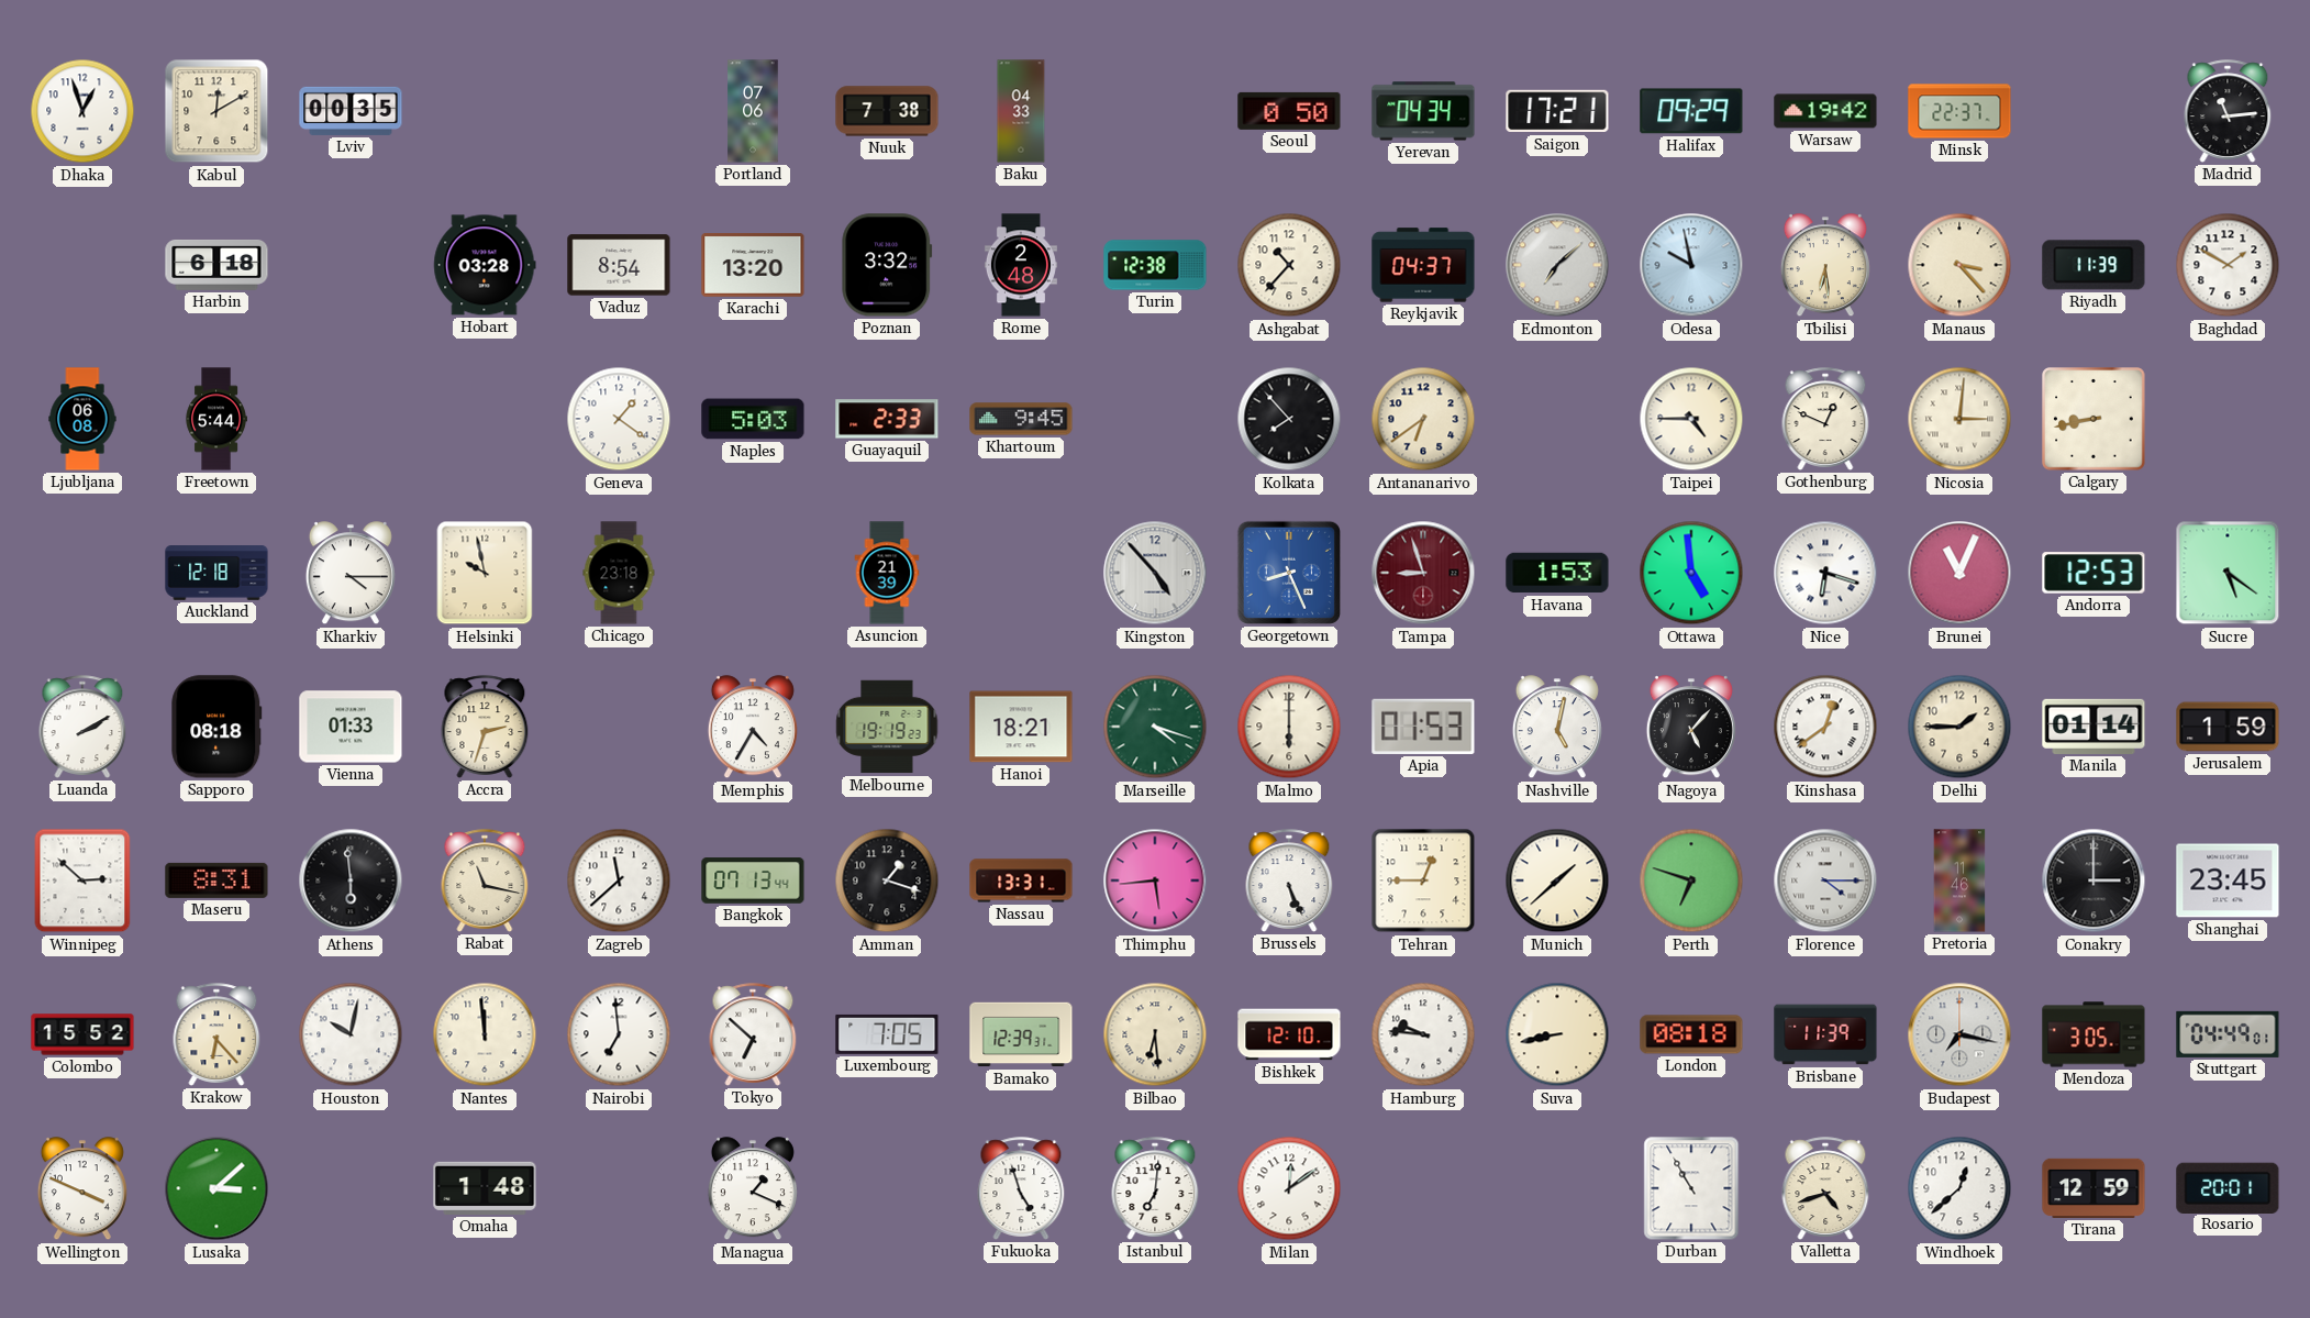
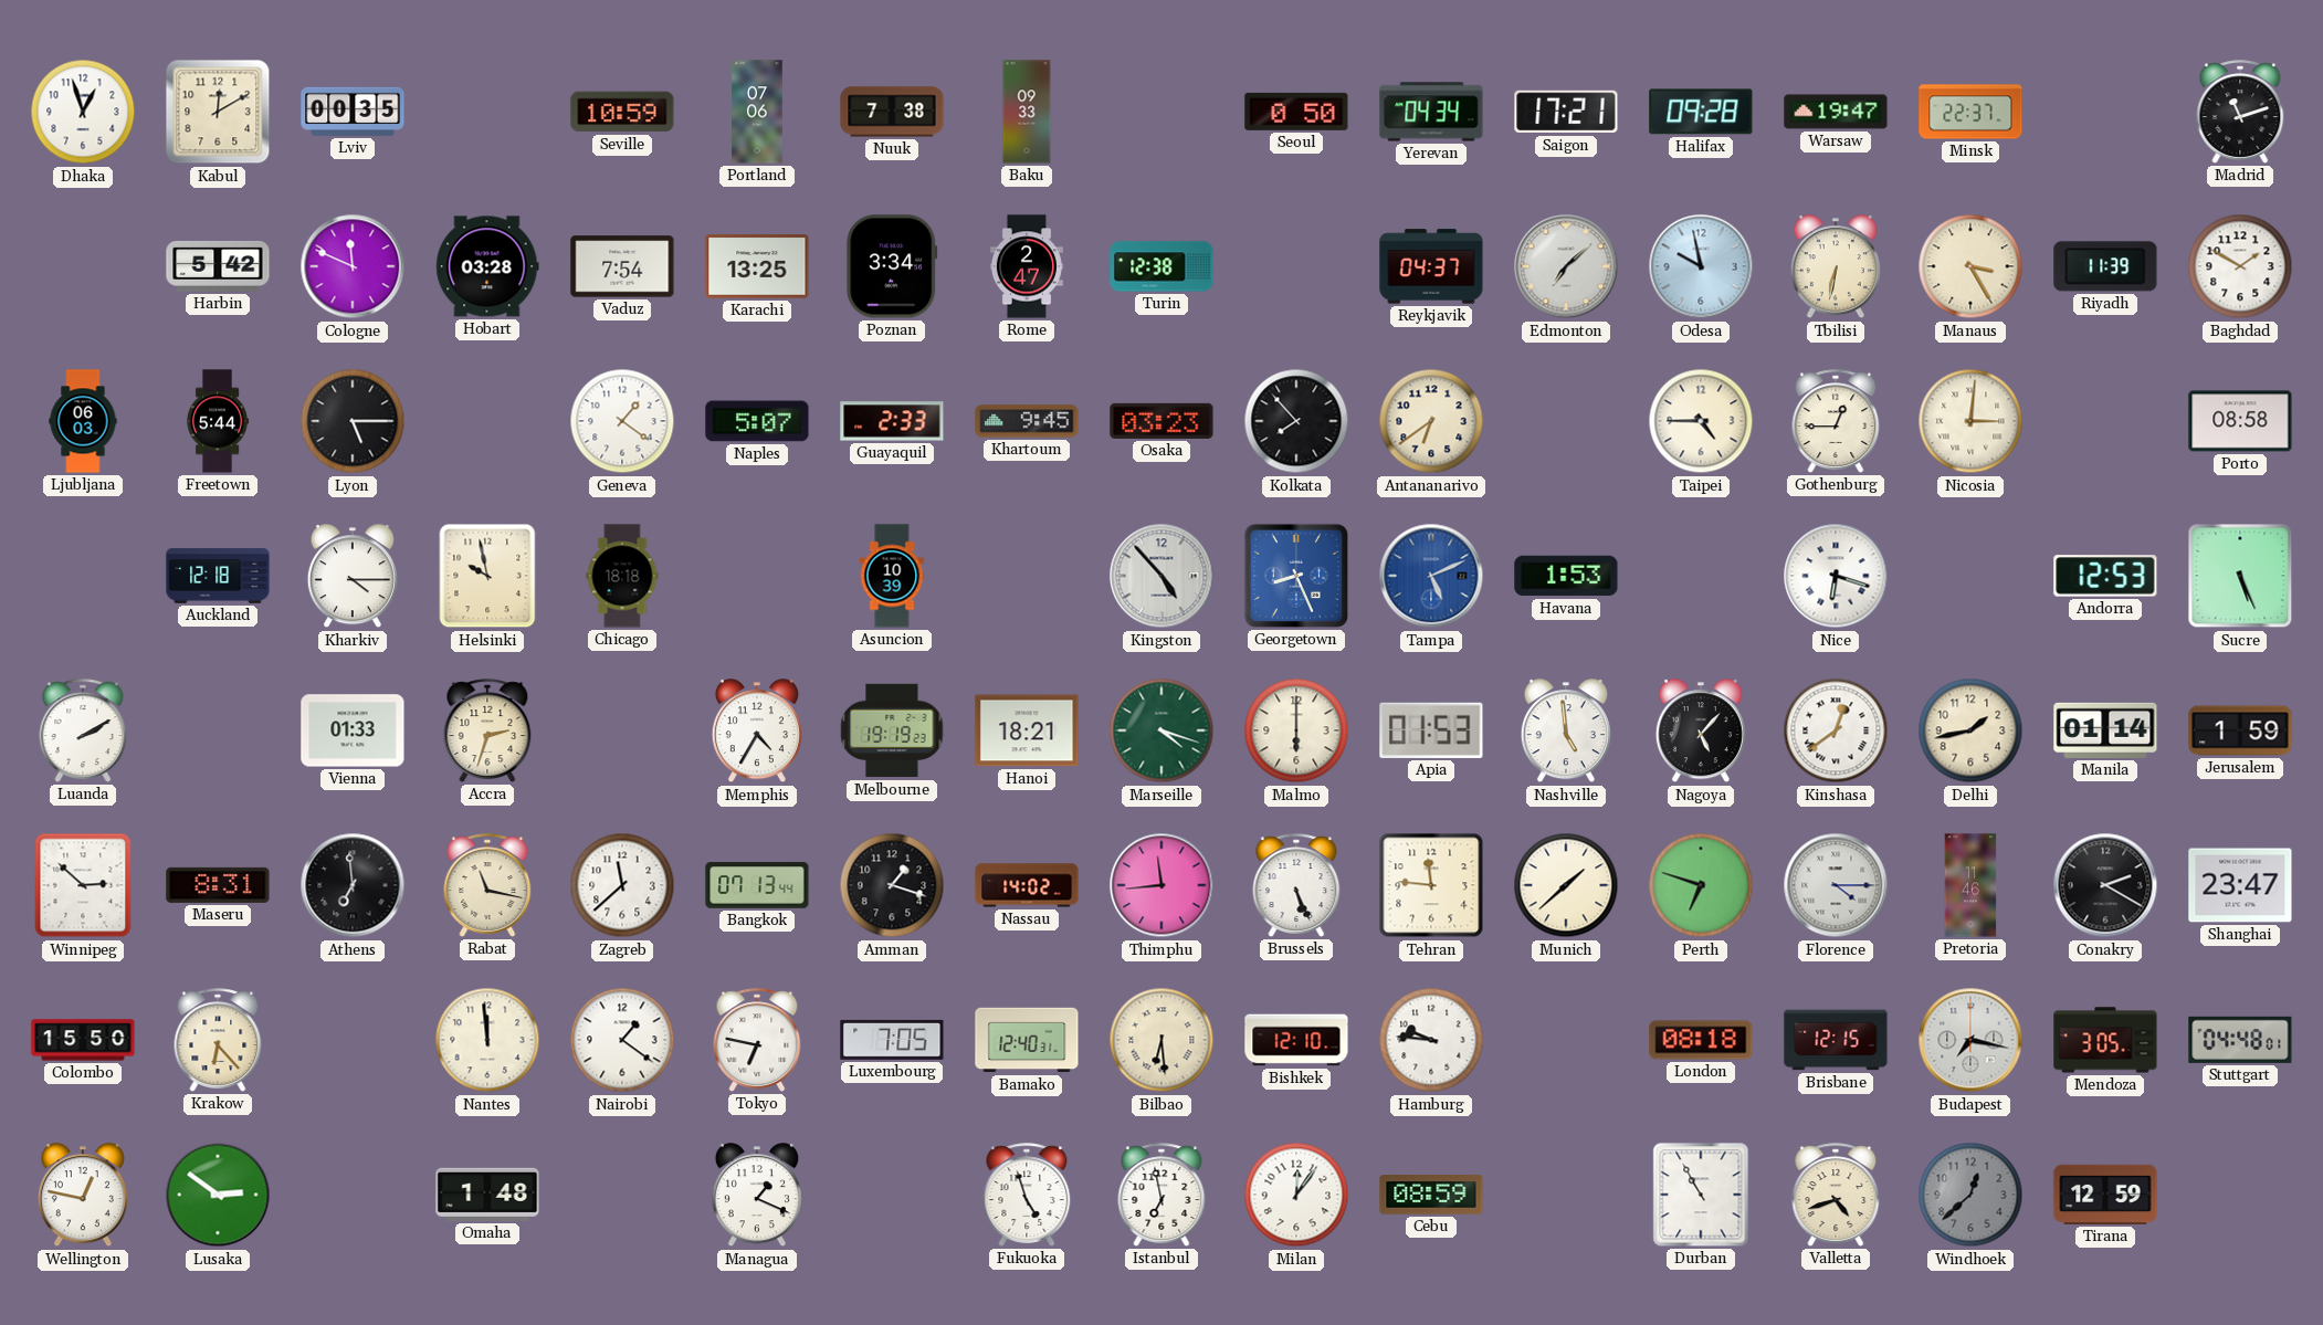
Seville: none -> 10:59 (622, 112)
Baku: 04:33 -> 09:33 (1027, 112)
Halifax: 09:29 -> 09:28 (1701, 112)
Warsaw: 19:42 -> 19:47 (1836, 112)
Madrid: 11:14 -> 11:12 (2240, 112)
Harbin: 6:18 -> 5:42 (218, 266)
Cologne: none -> 11:49 (353, 266)
Vaduz: 8:54 -> 7:54 (622, 266)
Karachi: 13:20 -> 13:25 (757, 267)
Poznan: 3:32 -> 3:34 (892, 266)
Rome: 2:48 -> 2:47 (1027, 266)
Ashgabat: 10:37 -> none (1289, 265)
Tbilisi: 6:29 -> 6:32 (1836, 267)
Manaus: 3:23 -> 3:25 (1970, 266)
Ljubljana: 06:08 -> 06:03 (83, 421)
Lyon: none -> 5:15 (353, 421)
Naples: 5:03 -> 5:07 (757, 421)
Osaka: none -> 03:23 (1161, 421)
Gothenburg: 12:49 -> 12:45 (1836, 421)
Calgary: 8:43 -> none (2094, 419)
Porto: none -> 08:58 (2240, 421)
Chicago: 23:18 -> 18:18 (622, 576)
Asuncion: 21:39 -> 10:39 (892, 576)
Tampa: 8:57 -> 5:11 (1431, 576)
Tampa dial: burgundy -> blue (1431, 576)
Ottawa: 4:59 -> none (1691, 573)
Brunei: 11:04 -> none (1959, 573)
Sucre: 5:21 -> 5:26 (2240, 576)
Sapporo: 08:18 -> none (216, 727)
Nashville: 5:02 -> 4:59 (1566, 732)
Delhi: 1:45 -> 1:43 (1970, 730)
Athens: 5:59 -> 6:59 (353, 885)
Nassau: 13:31 -> 14:02 (1027, 885)
Thimphu: 5:44 -> 11:44 (1161, 885)
Tehran: 12:45 -> 11:46 (1431, 885)
Conakry: 3:00 -> 2:20 (2105, 885)
Shanghai: 23:45 -> 23:47 (2240, 885)
Colombo: 15:52 -> 15:50 (83, 1040)
Houston: 10:02 -> none (351, 1034)
Nairobi: 6:59 -> 1:21 (622, 1040)
Tokyo: 6:52 -> 6:47 (757, 1040)
Bamako: 12:39 -> 12:40 (1027, 1040)
Suva: 8:43 -> none (1557, 1034)
Brisbane: 11:39 -> 12:15 (1836, 1040)
Stuttgart: 04:49 -> 04:48 (2240, 1040)
Wellington: 3:49 -> 12:47 (83, 1196)
Lusaka: 3:08 -> 2:51 (218, 1195)
Istanbul: 7:01 -> 6:58 (1161, 1195)
Milan: 12:09 -> 12:06 (1296, 1195)
Cebu: none -> 08:59 (1431, 1195)
Windhoek dial: white -> grey (1970, 1195)
Rosario: 20:01 -> none (2228, 1187)
